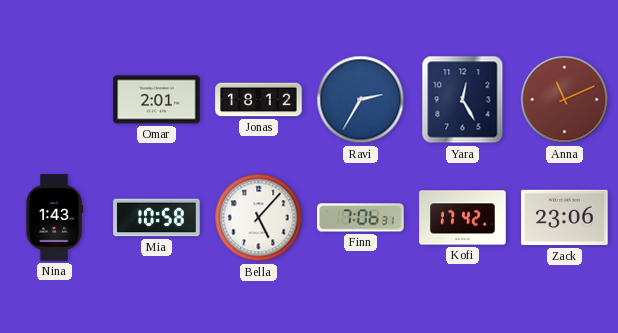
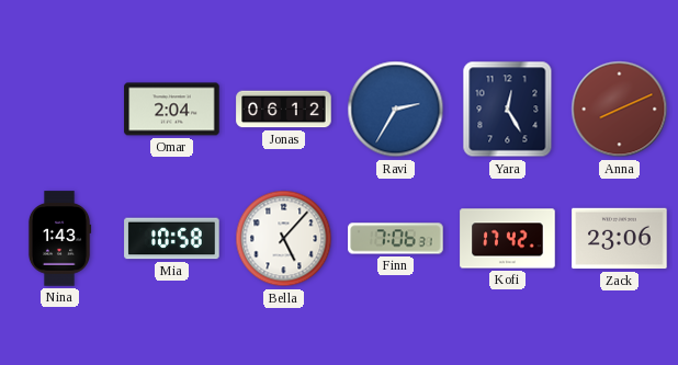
Omar: 2:01 -> 2:04 (172, 110)
Jonas: 18:12 -> 06:12 (284, 110)
Anna: 11:11 -> 8:11 (620, 110)
